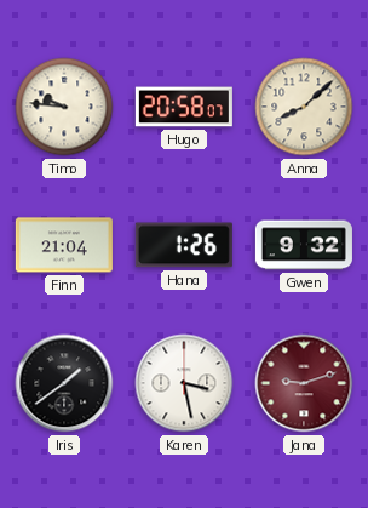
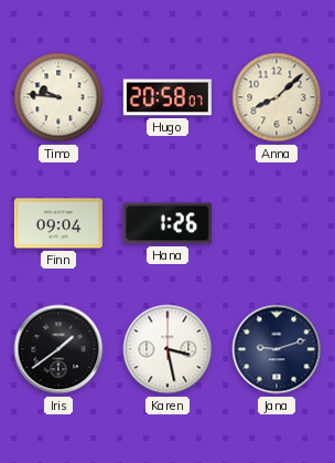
Finn: 21:04 -> 09:04 (58, 223)
Gwen: 9:32 -> none (304, 245)
Jana dial: burgundy -> navy (277, 349)
